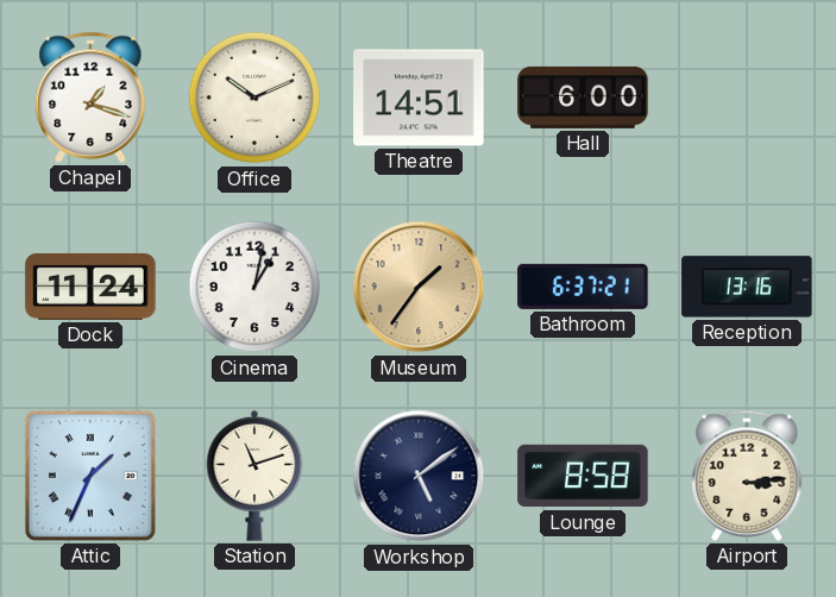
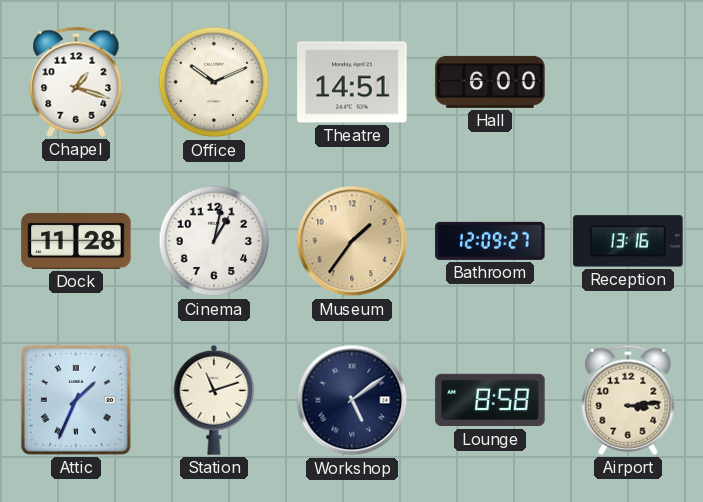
Dock: 11:24 -> 11:28 (76, 241)
Bathroom: 6:37 -> 12:09 (490, 241)
